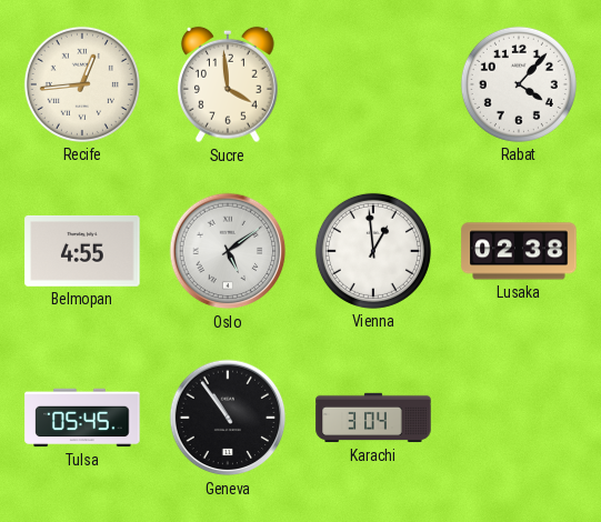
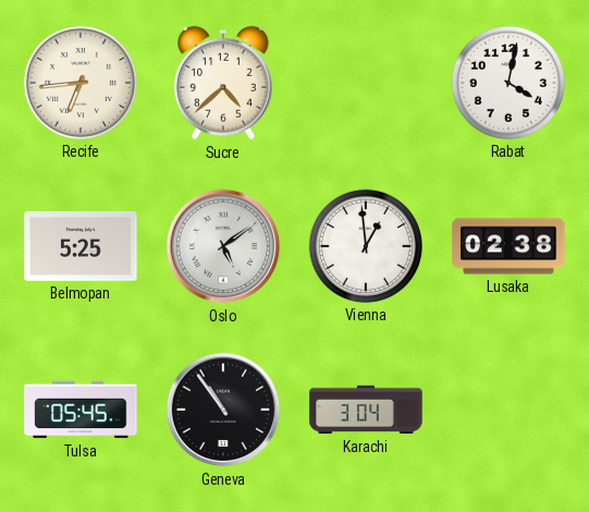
Recife: 12:44 -> 6:44 (81, 83)
Sucre: 3:59 -> 4:38 (224, 83)
Rabat: 4:07 -> 4:02 (508, 83)
Belmopan: 4:55 -> 5:25 (81, 246)
